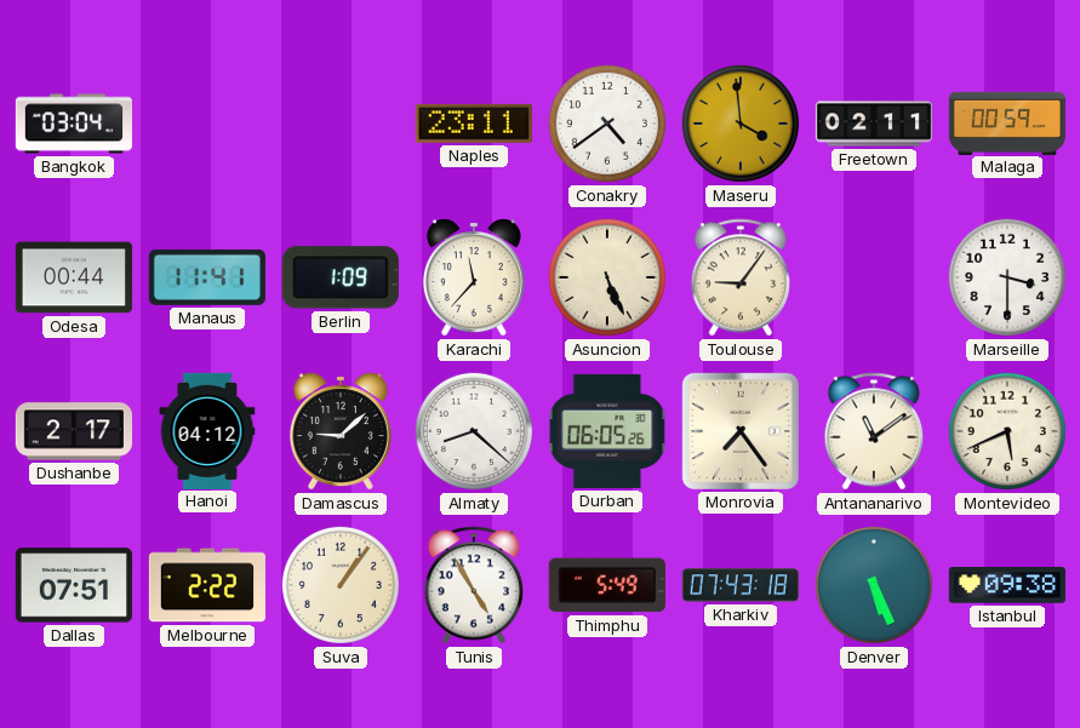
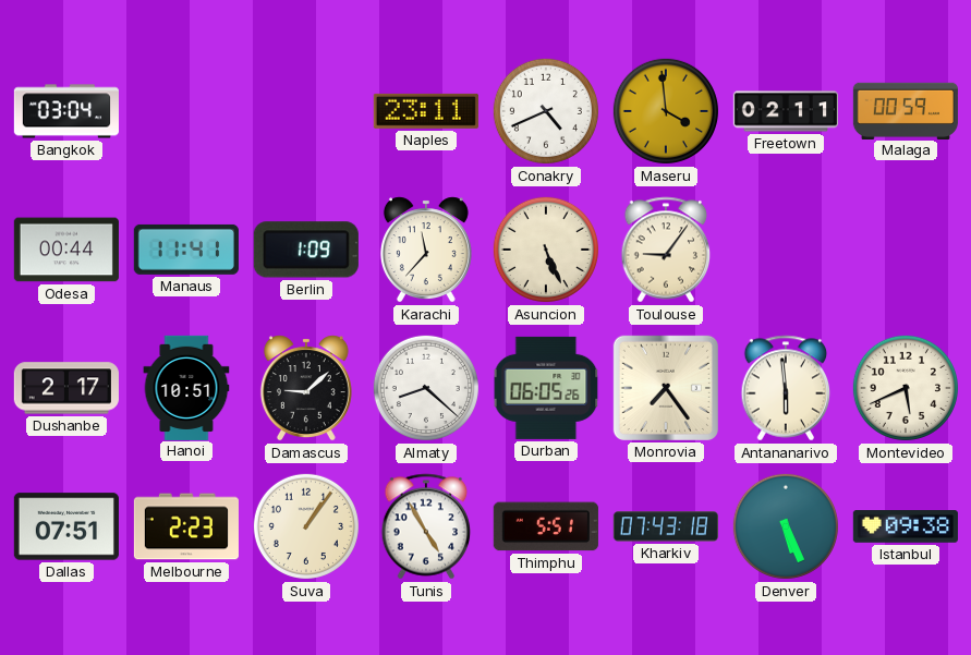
Conakry: 4:39 -> 4:41 (546, 111)
Marseille: 3:30 -> none (1007, 277)
Hanoi: 04:12 -> 10:51 (186, 387)
Antananarivo: 11:09 -> 5:59 (786, 388)
Melbourne: 2:22 -> 2:23 (186, 526)
Thimphu: 5:49 -> 5:51 (546, 526)
